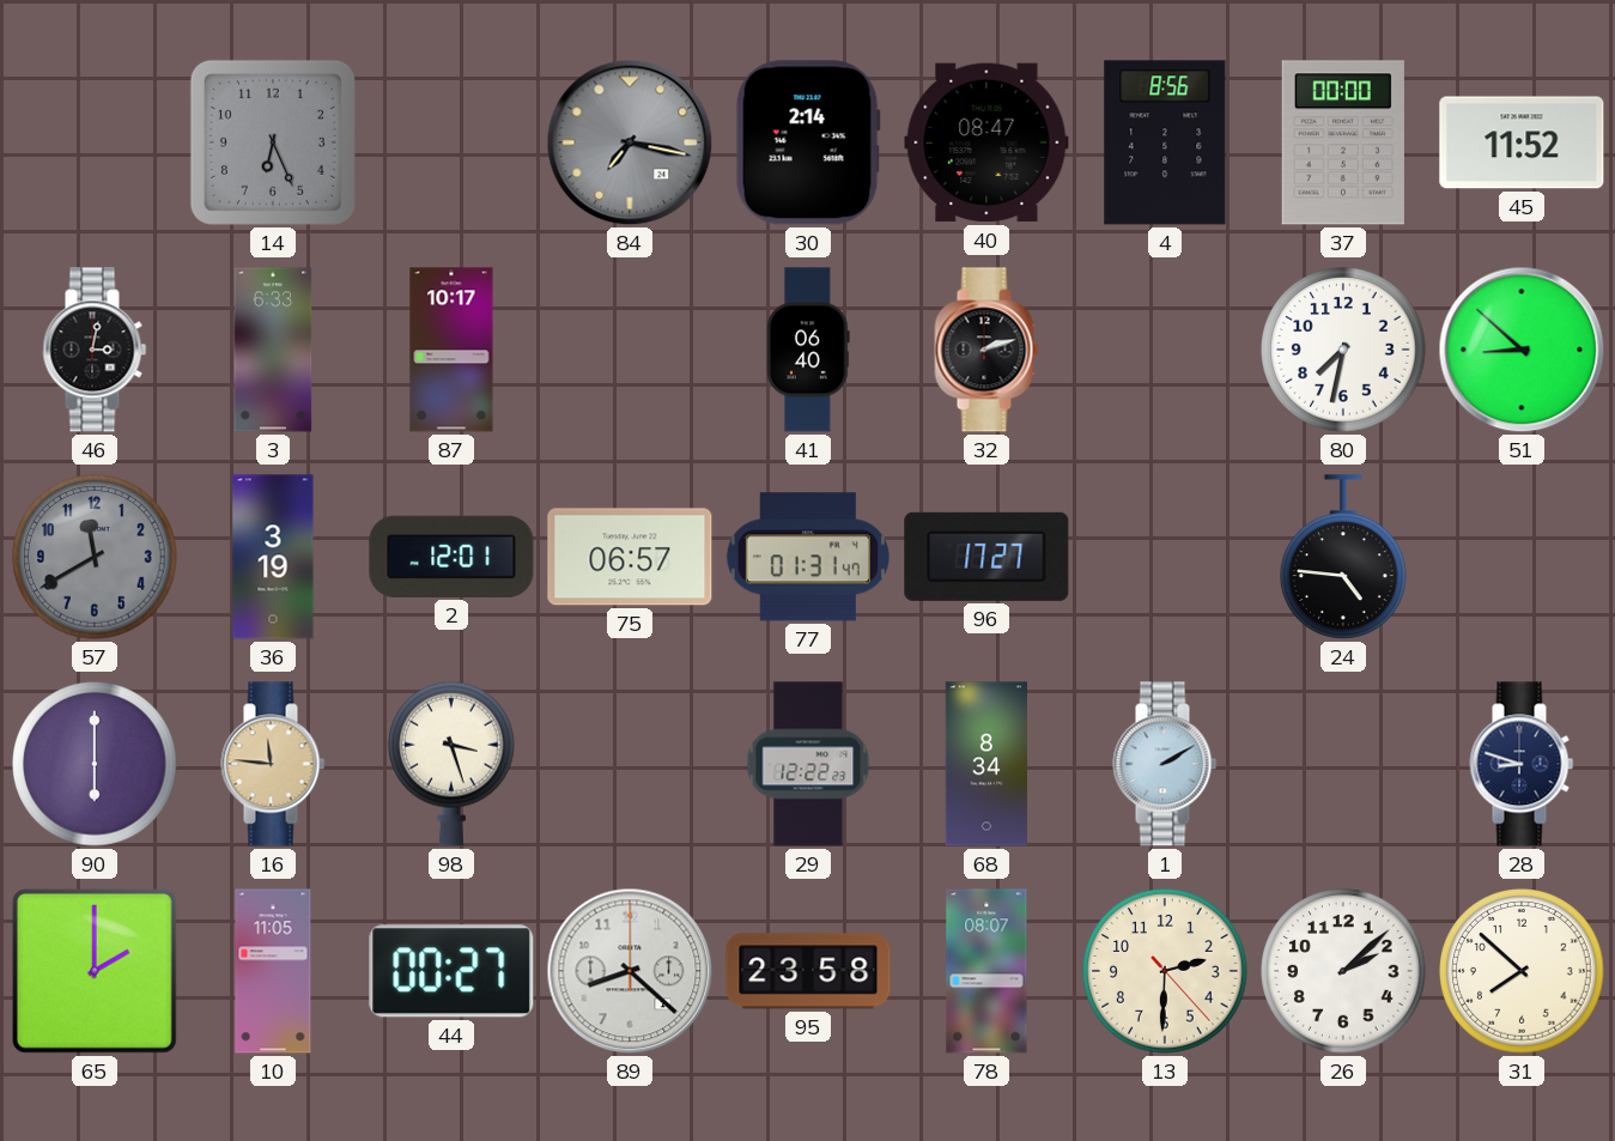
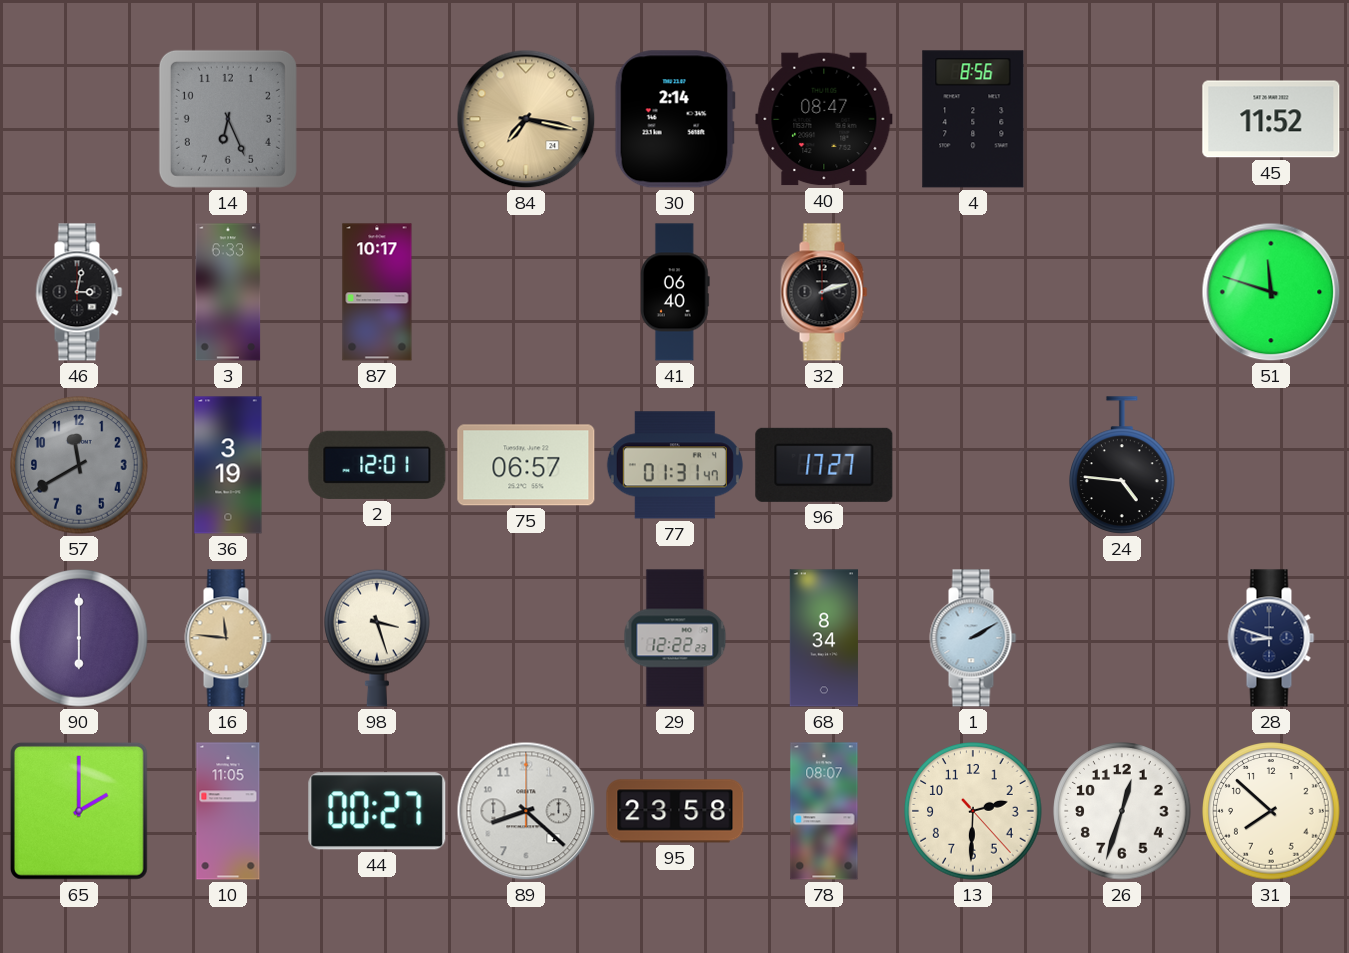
84 dial: grey -> champagne (526, 119)
37: 00:00 -> none (1343, 142)
80: 7:32 -> none (1343, 350)
51: 8:52 -> 11:48 (1271, 292)
26: 2:08 -> 12:33 (1122, 811)
